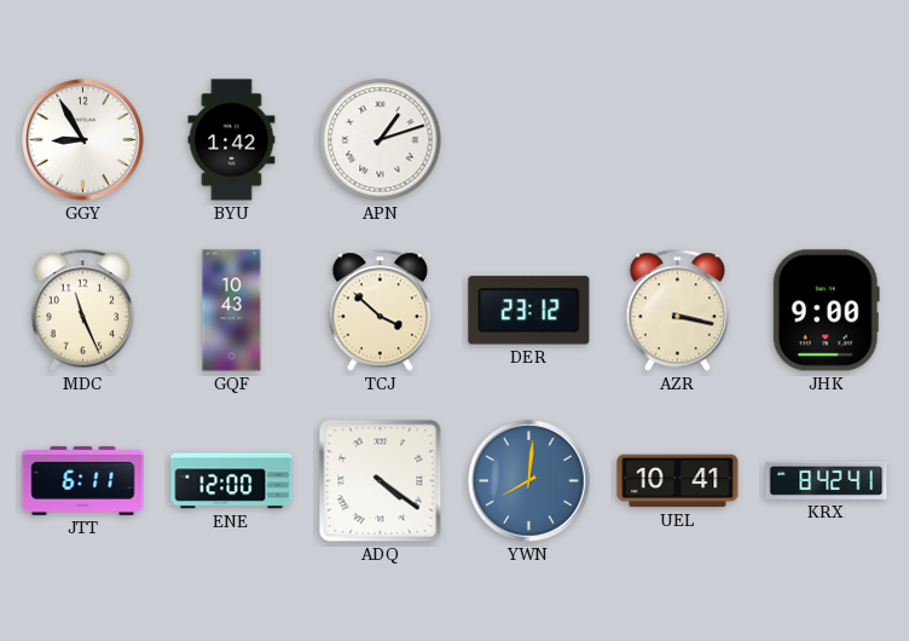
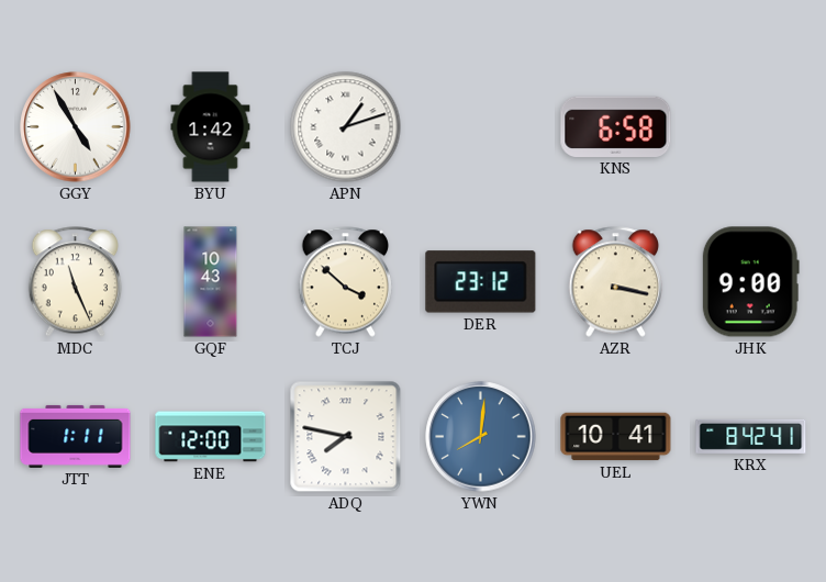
GGY: 8:55 -> 4:55 (76, 127)
KNS: none -> 6:58 (616, 126)
JTT: 6:11 -> 1:11 (76, 436)
ADQ: 4:21 -> 7:47 (346, 437)
